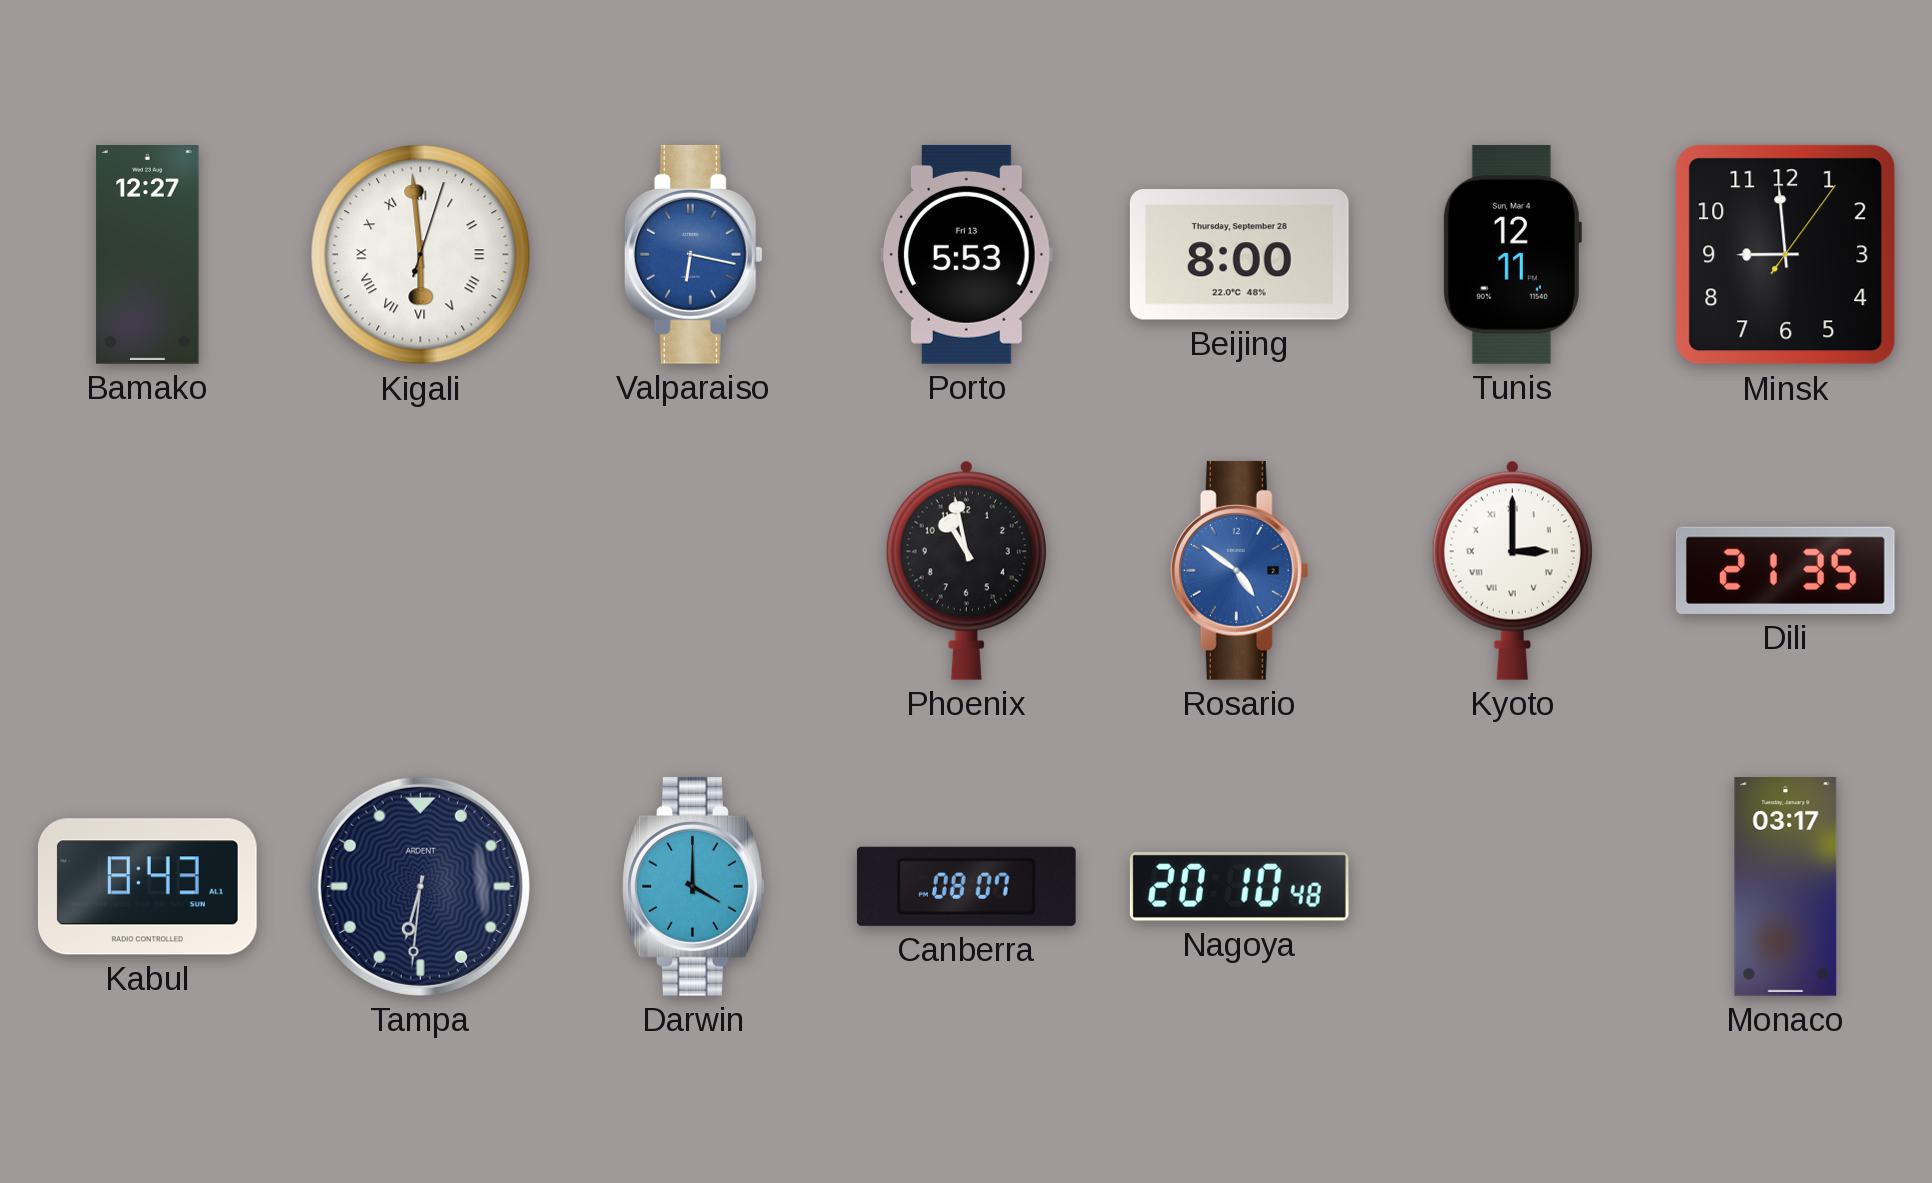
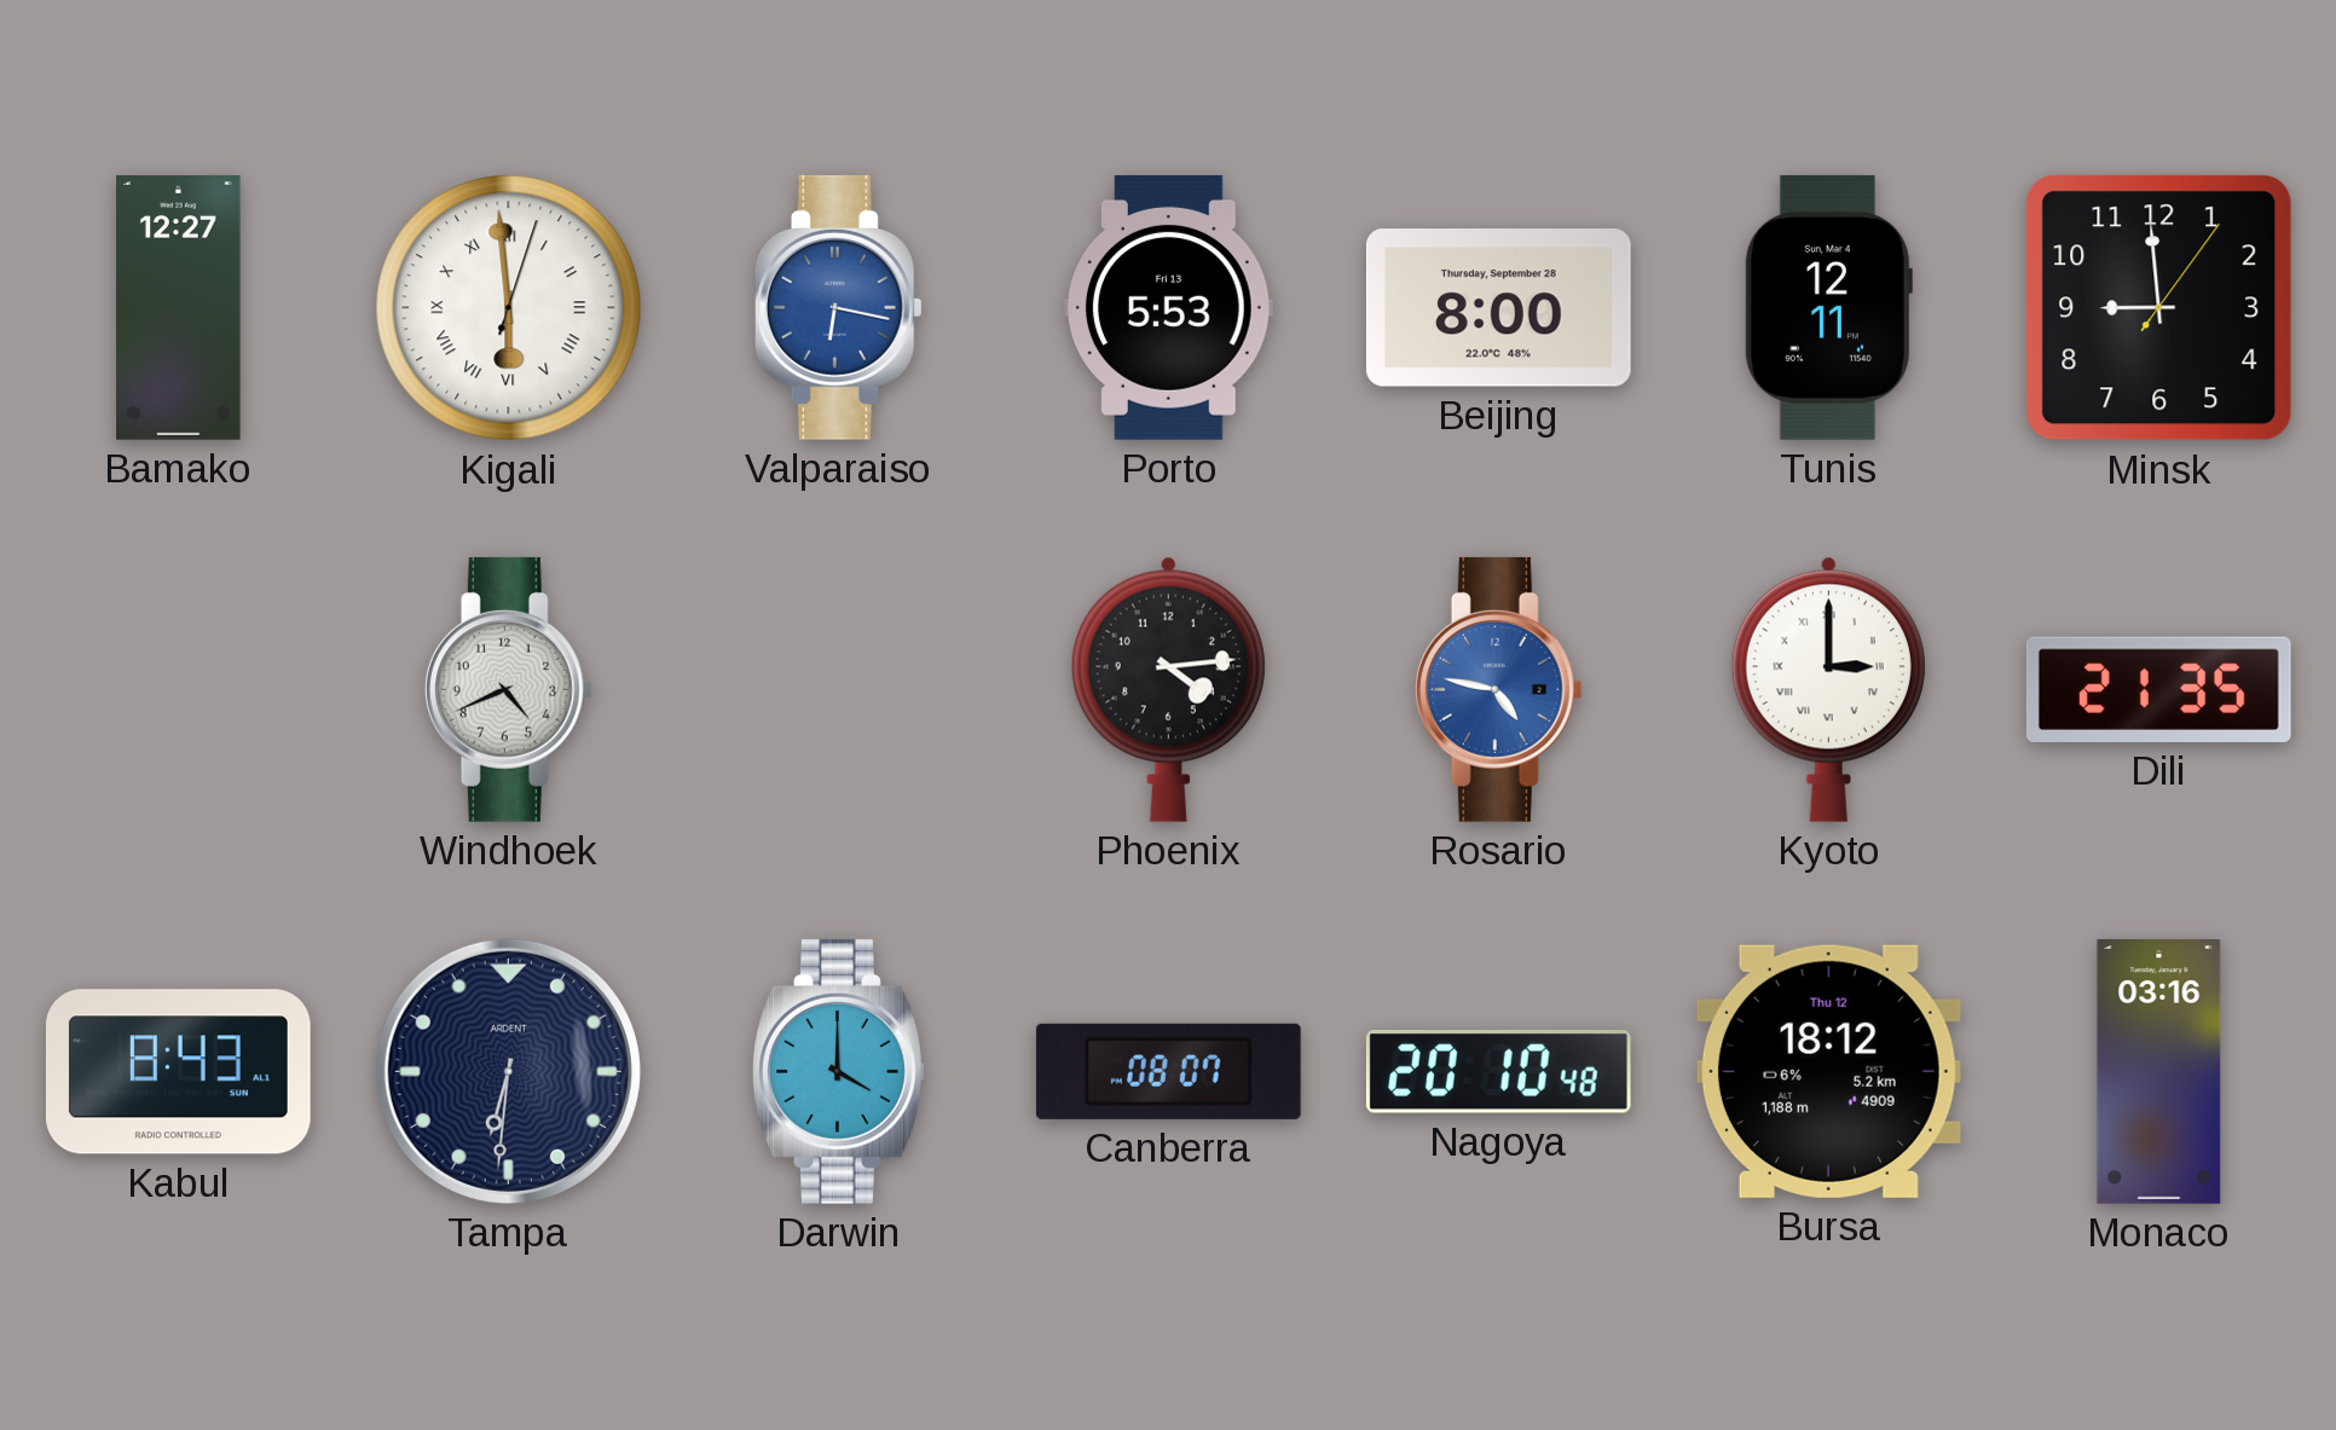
Windhoek: none -> 4:41 (508, 689)
Phoenix: 10:58 -> 4:14 (1168, 689)
Rosario: 4:51 -> 4:47 (1498, 689)
Bursa: none -> 18:12 (1828, 1071)
Monaco: 03:17 -> 03:16 (2159, 1072)
